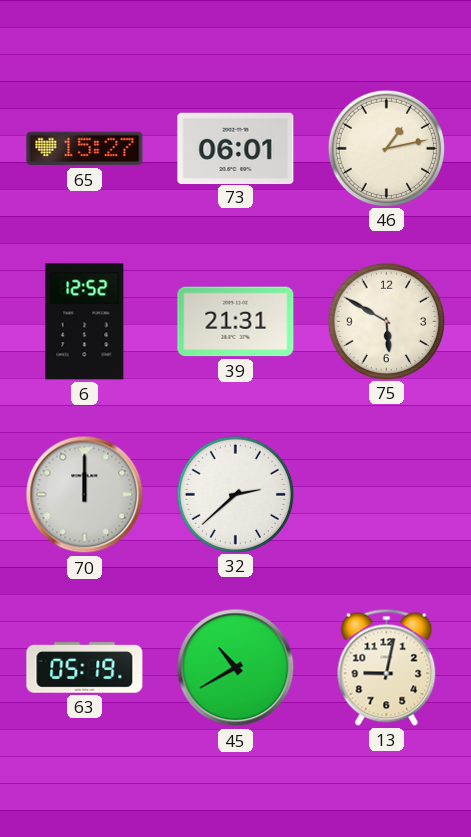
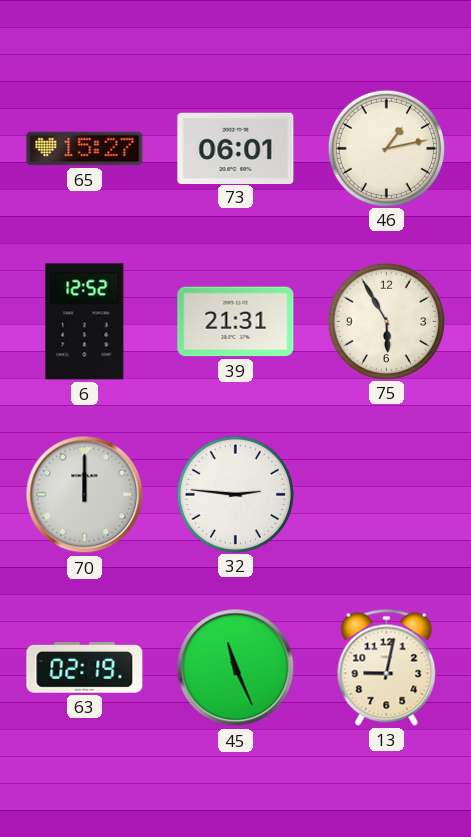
75: 5:50 -> 5:55 (386, 321)
32: 2:38 -> 2:46 (235, 494)
63: 05:19 -> 02:19 (85, 668)
45: 10:40 -> 11:26 (236, 668)
